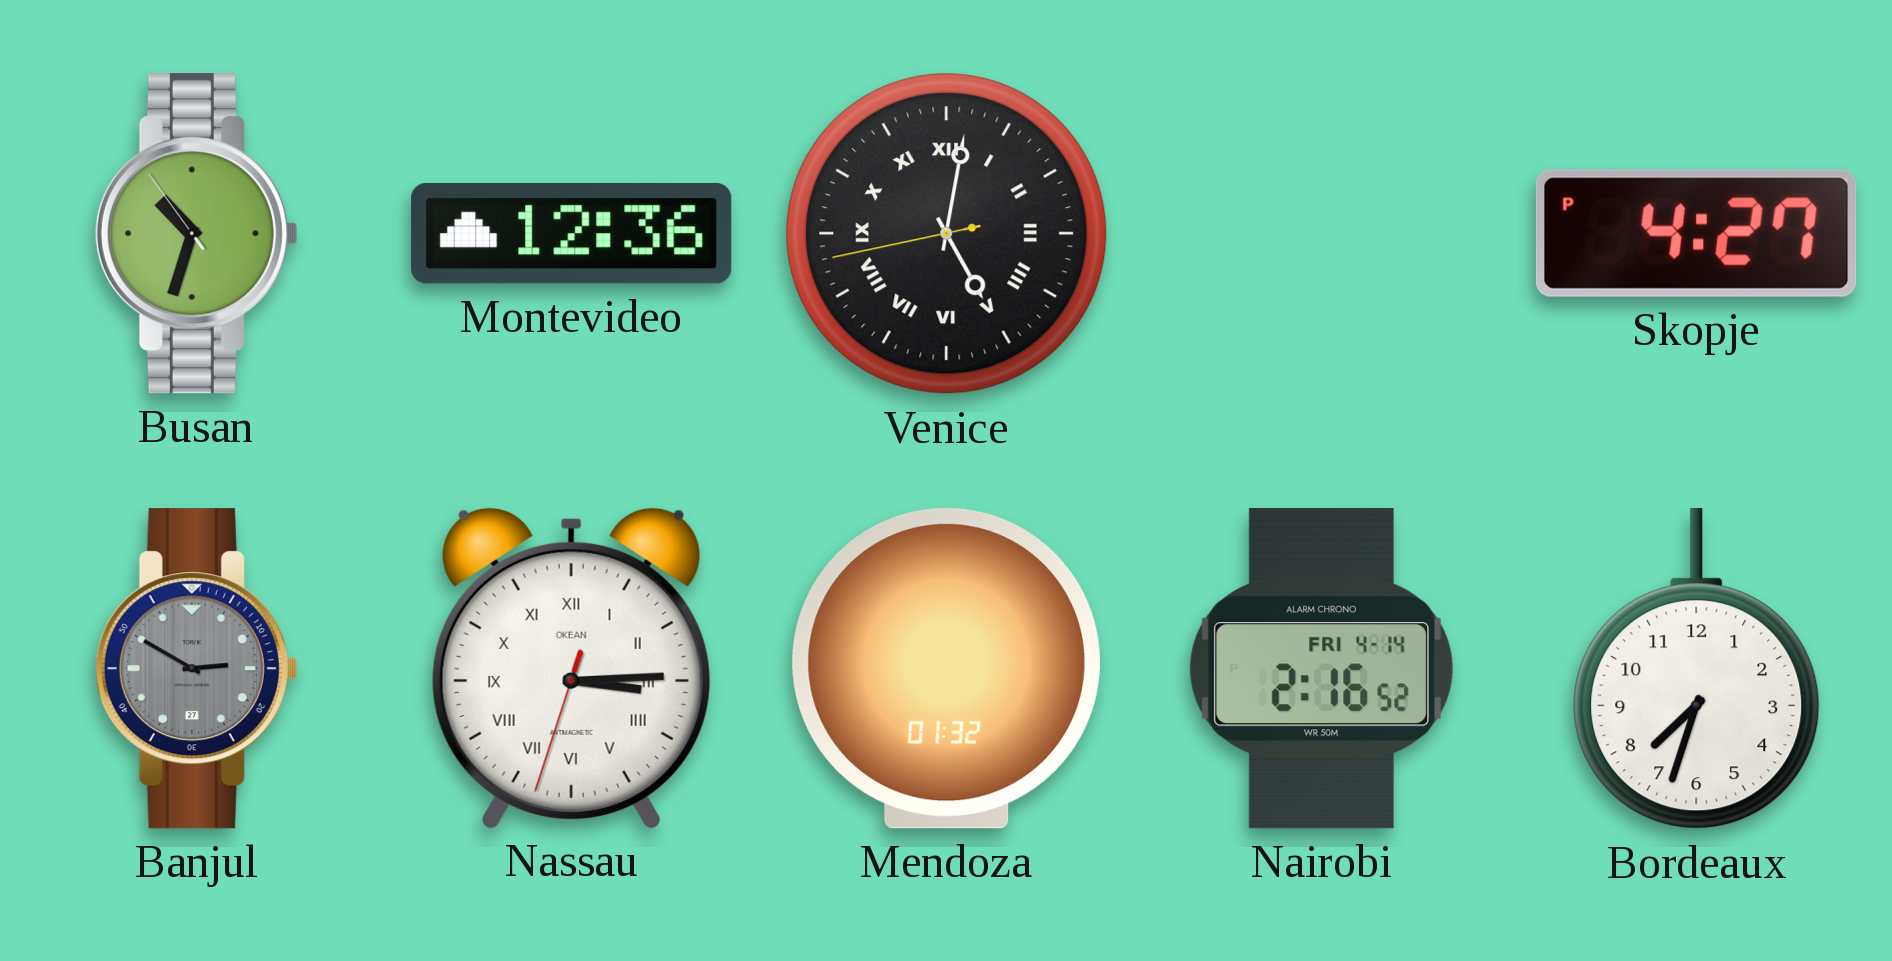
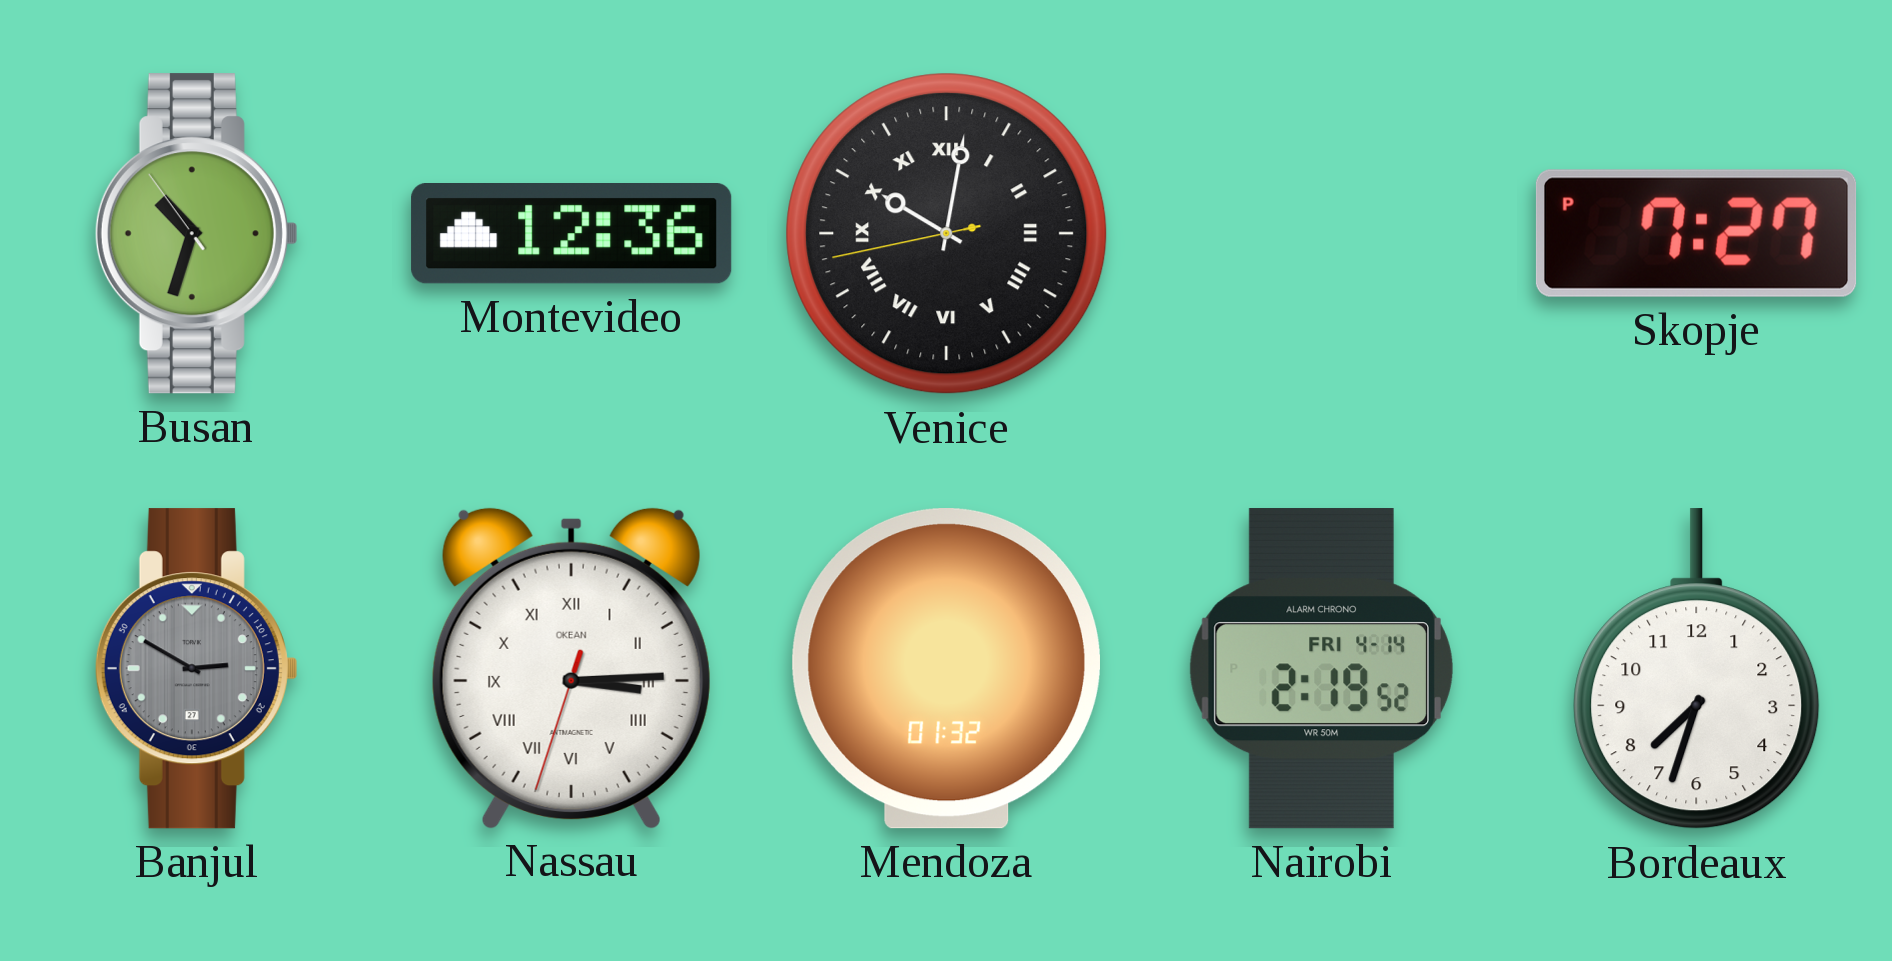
Venice: 5:01 -> 10:01 (947, 234)
Skopje: 4:27 -> 7:27 (1696, 233)
Nairobi: 2:16 -> 2:19 (1321, 669)
